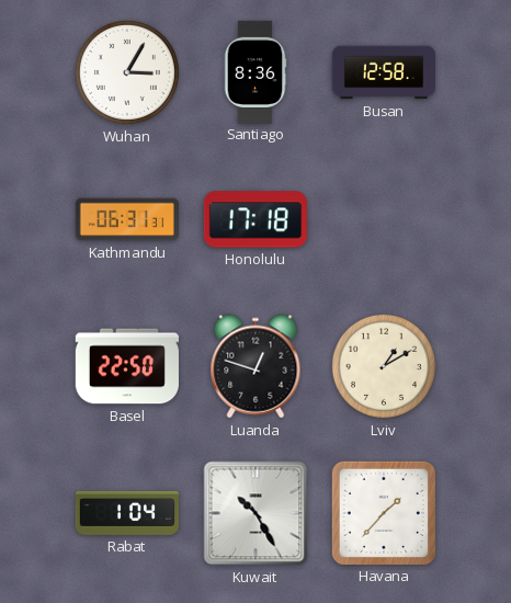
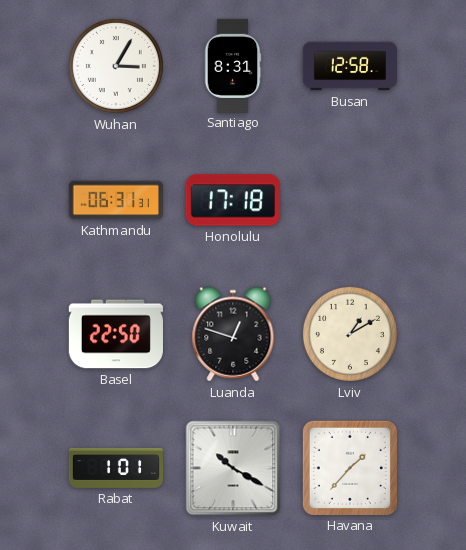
Santiago: 8:36 -> 8:31 (233, 65)
Rabat: 1:04 -> 1:01 (115, 468)
Kuwait: 10:25 -> 10:20 (233, 468)
